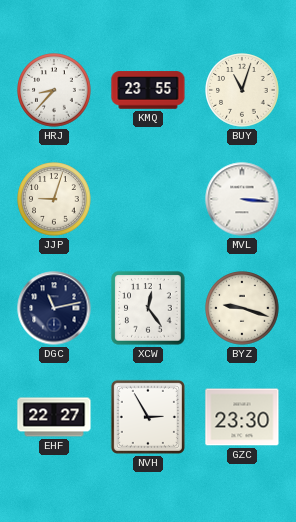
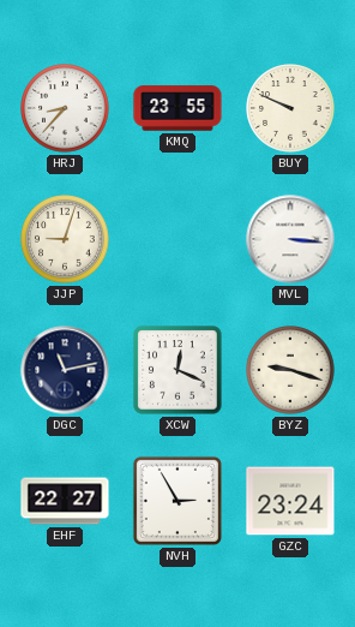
BUY: 11:03 -> 9:49 (290, 108)
XCW: 12:24 -> 12:19 (177, 370)
GZC: 23:30 -> 23:24 (290, 501)
